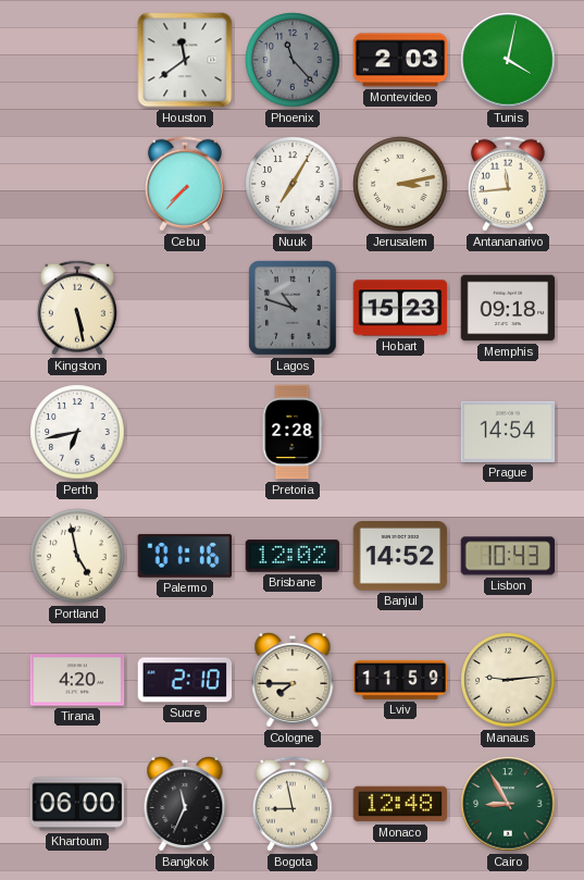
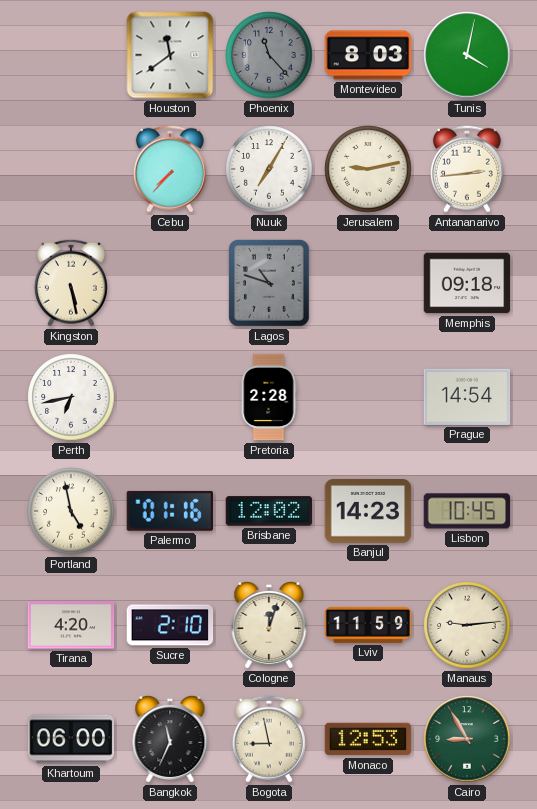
Montevideo: 2:03 -> 8:03 (368, 55)
Jerusalem: 3:13 -> 9:13 (368, 169)
Antananarivo: 11:44 -> 2:44 (467, 169)
Hobart: 15:23 -> none (400, 308)
Banjul: 14:52 -> 14:23 (368, 512)
Lisbon: 10:43 -> 10:45 (467, 511)
Cologne: 7:45 -> 12:03 (269, 625)
Monaco: 12:48 -> 12:53 (368, 739)
